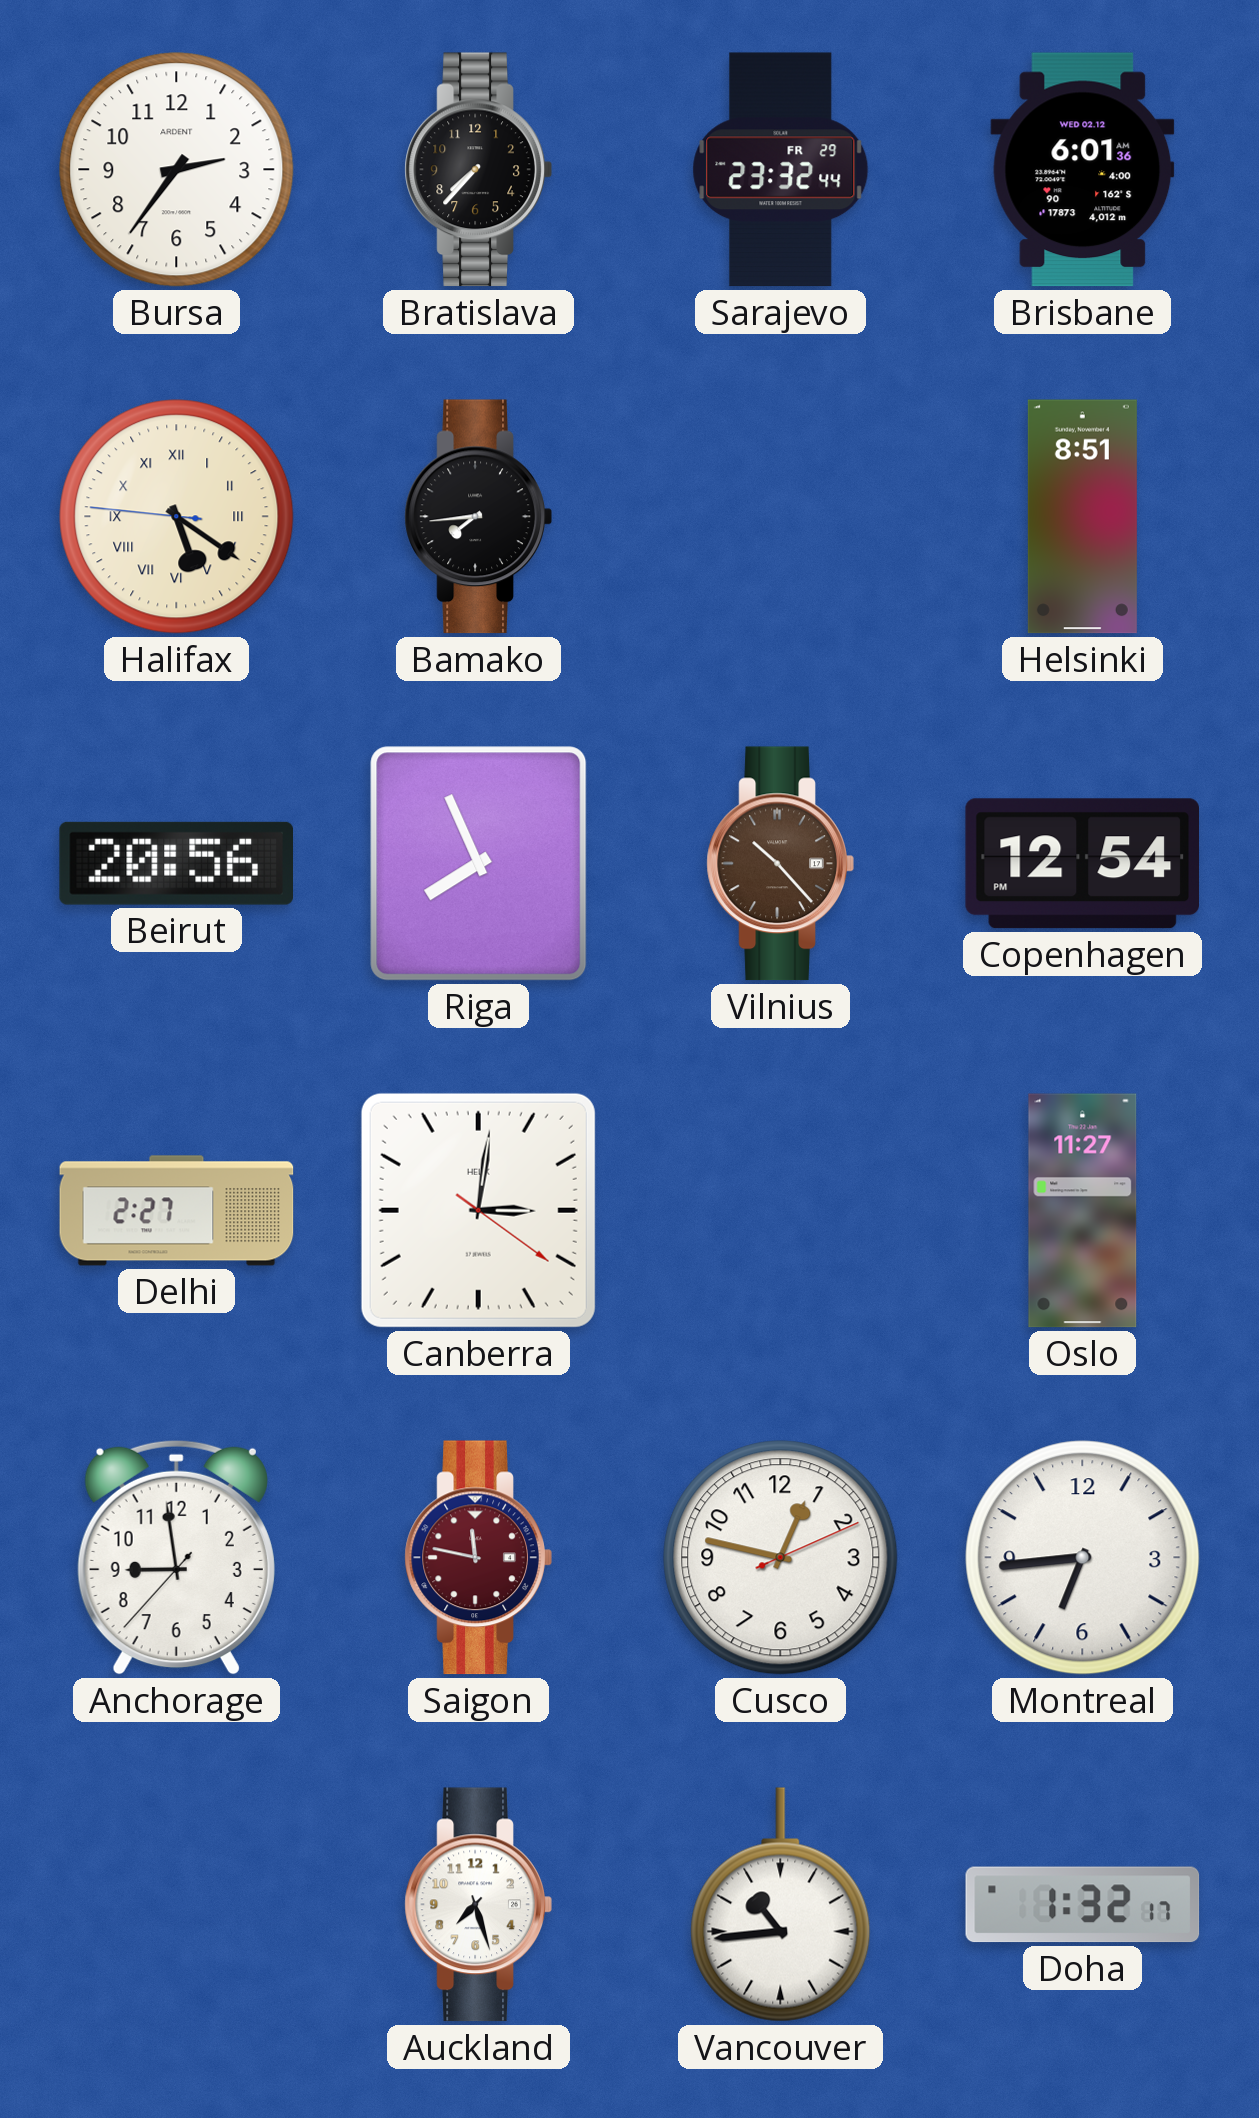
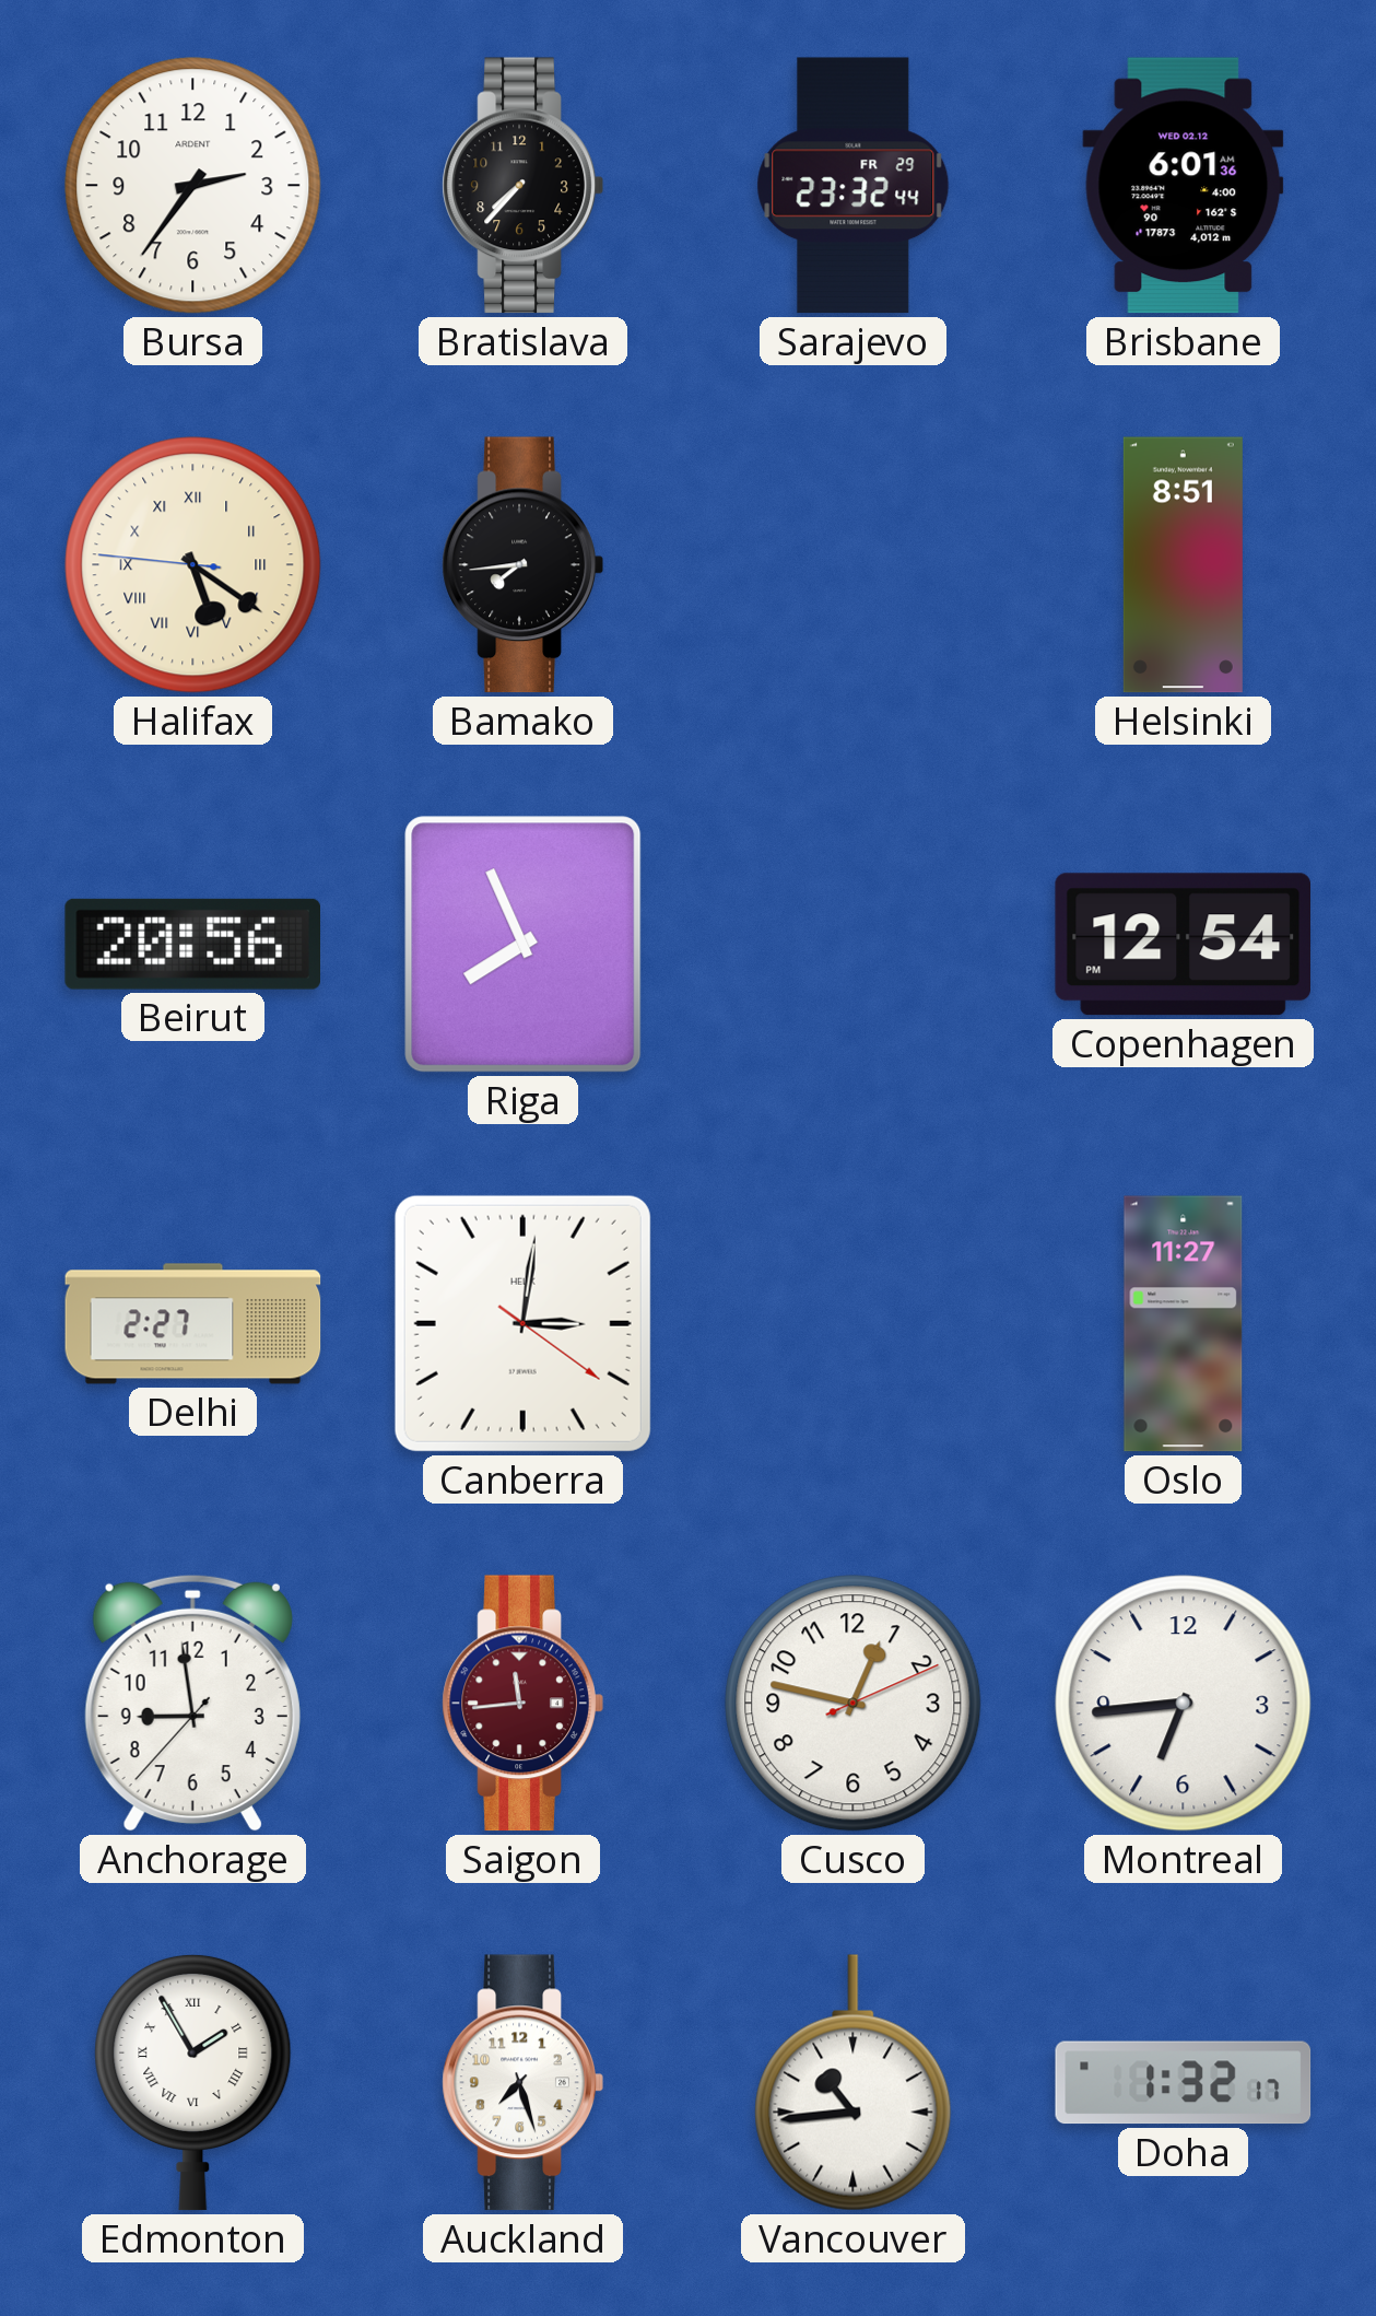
Vilnius: 10:23 -> none (780, 864)
Saigon: 11:47 -> 11:44 (522, 1704)
Edmonton: none -> 1:55 (193, 2082)
